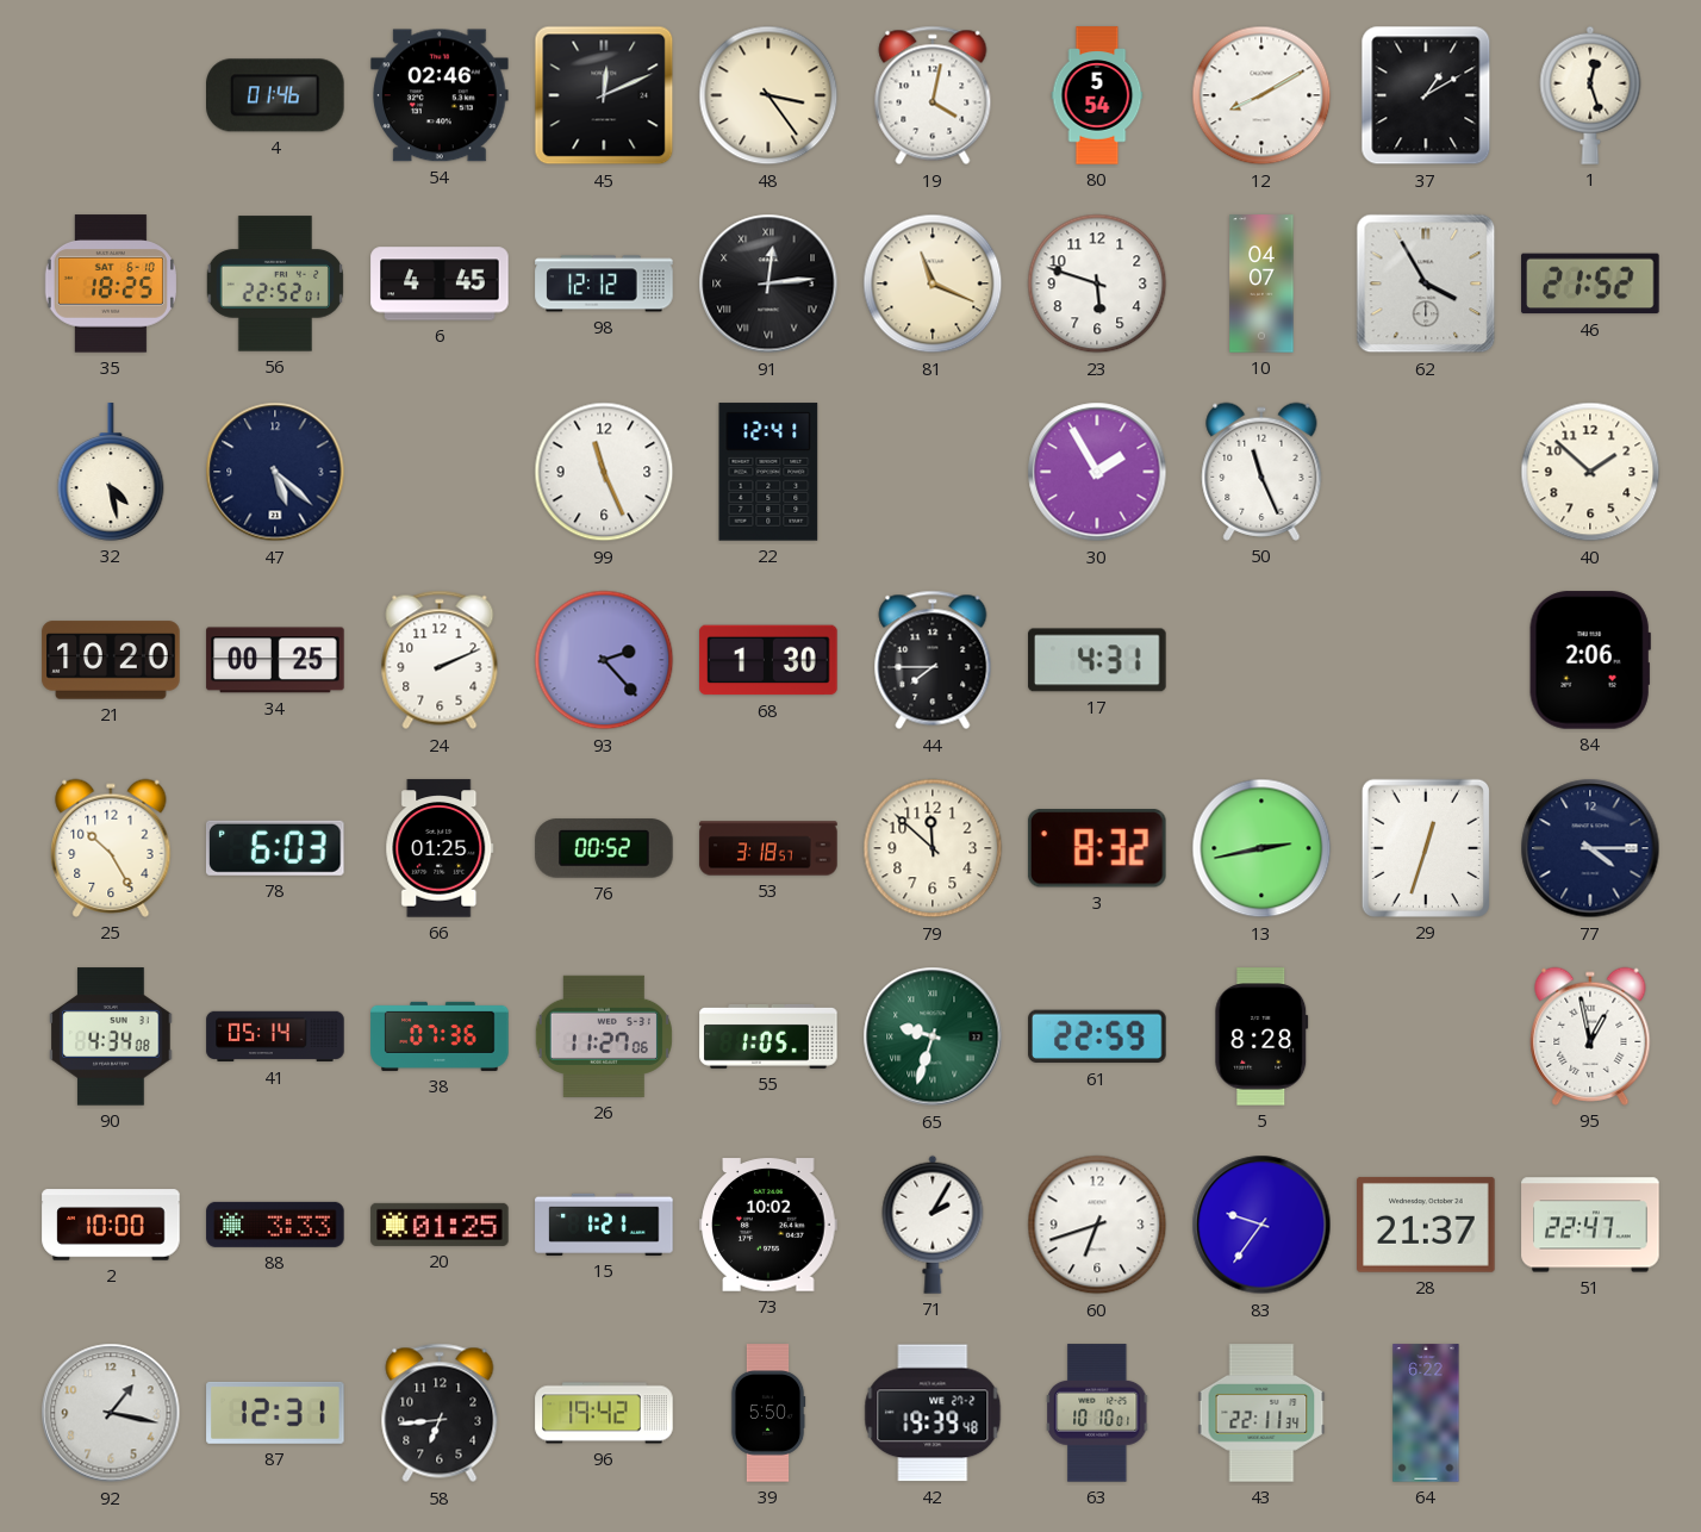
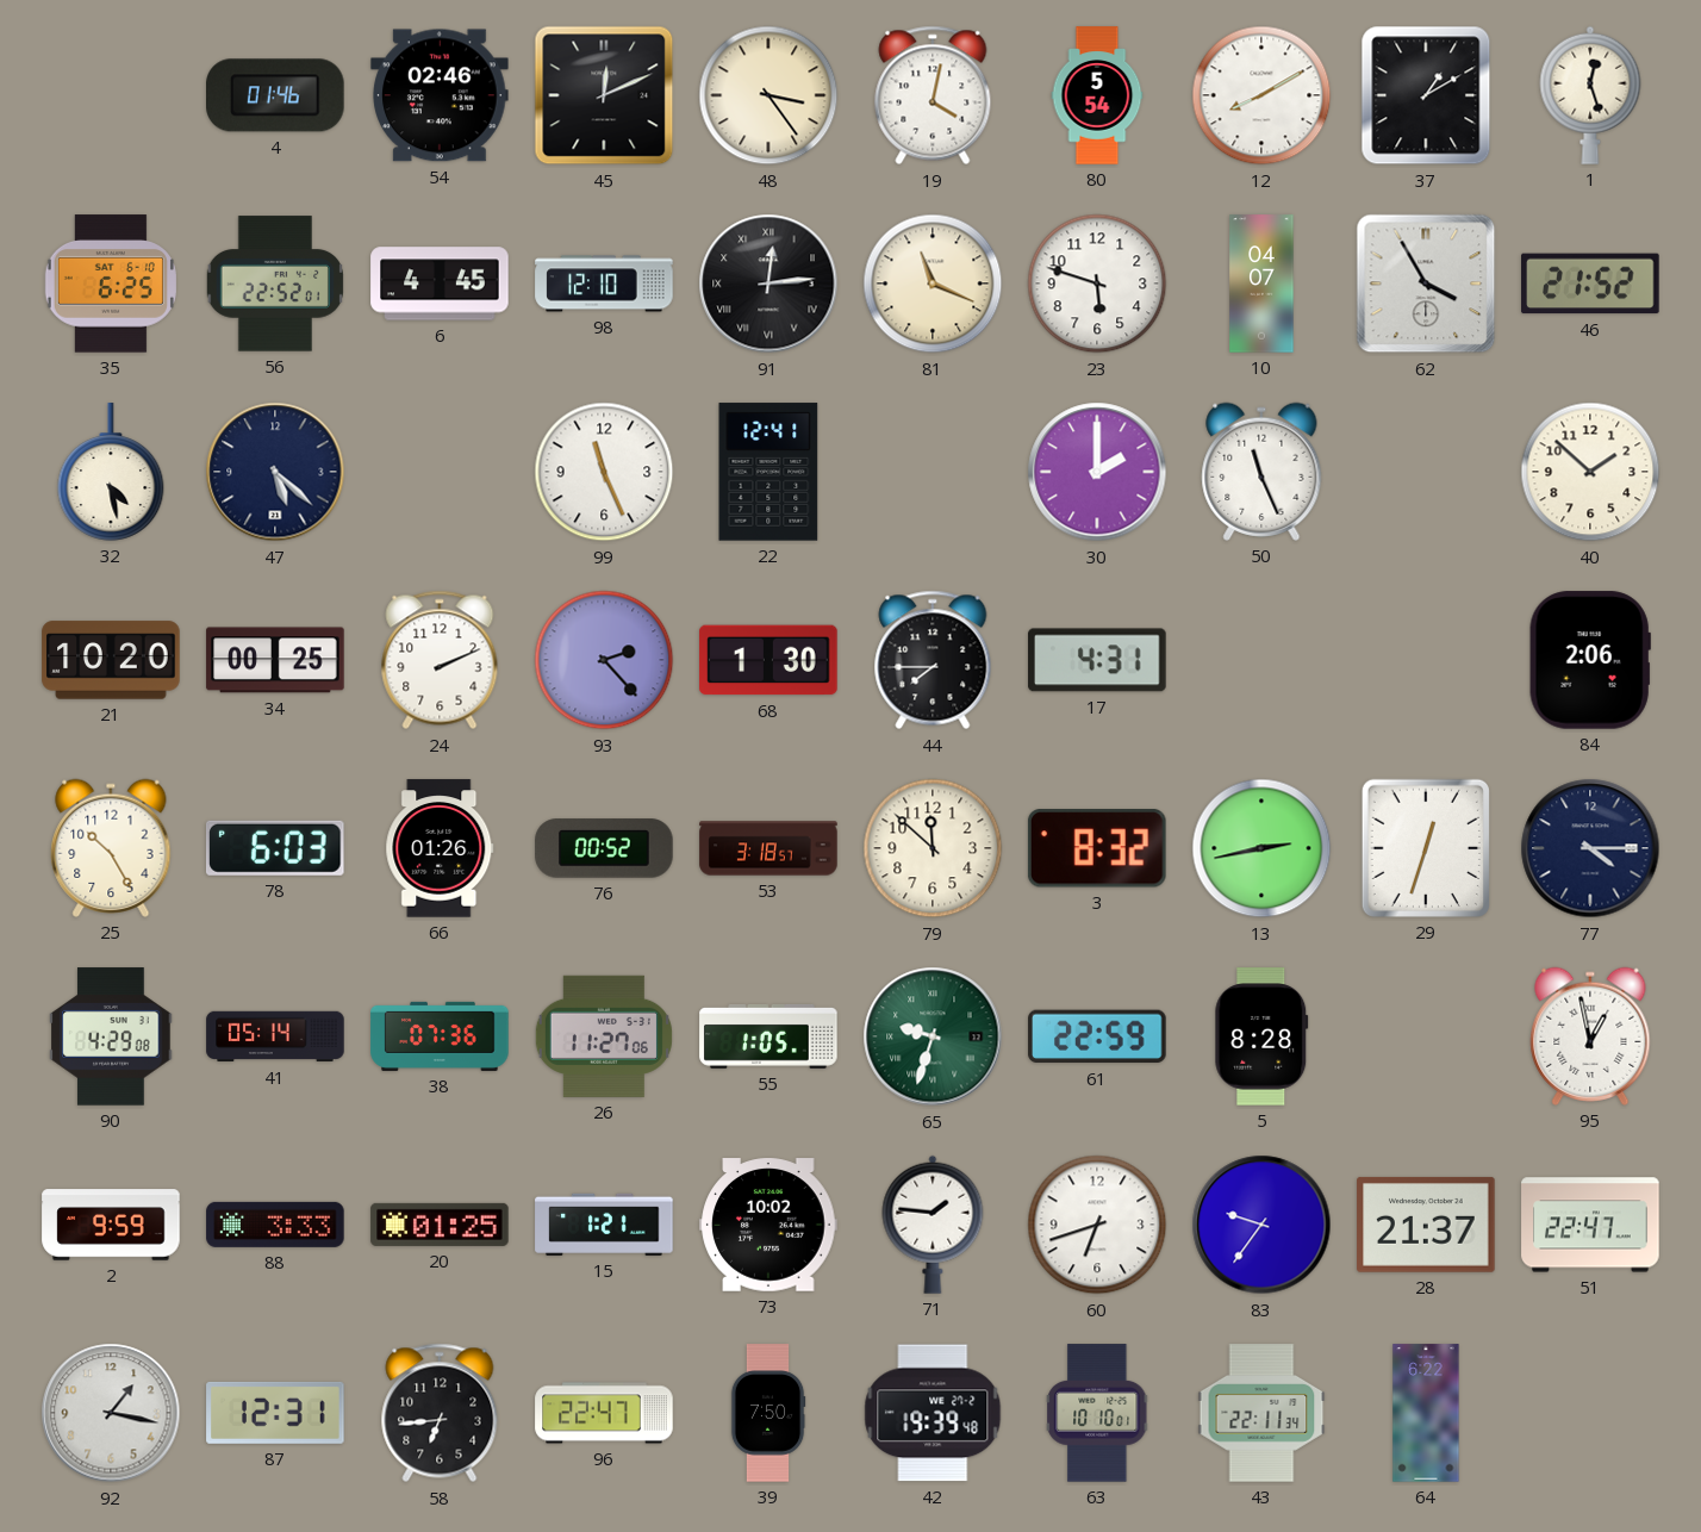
35: 18:25 -> 6:25 (111, 284)
98: 12:12 -> 12:10 (604, 284)
30: 1:55 -> 2:00 (1097, 472)
66: 01:25 -> 01:26 (440, 848)
90: 4:34 -> 4:29 (111, 1036)
2: 10:00 -> 9:59 (111, 1225)
71: 2:05 -> 1:46 (933, 1225)
96: 19:42 -> 22:47 (604, 1413)
39: 5:50 -> 7:50 (768, 1413)
